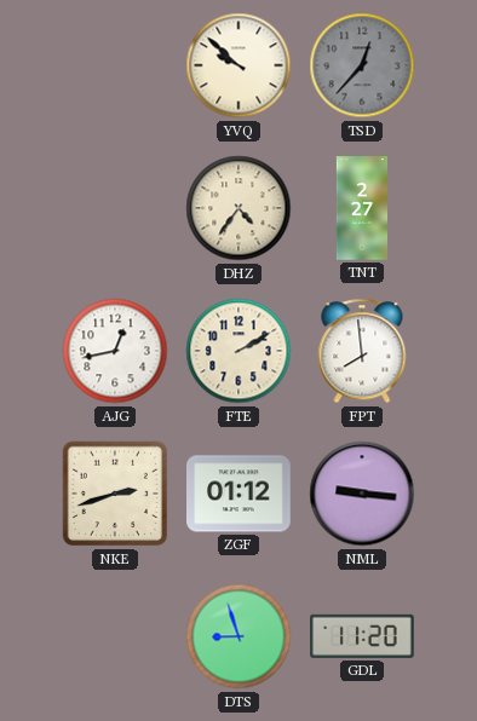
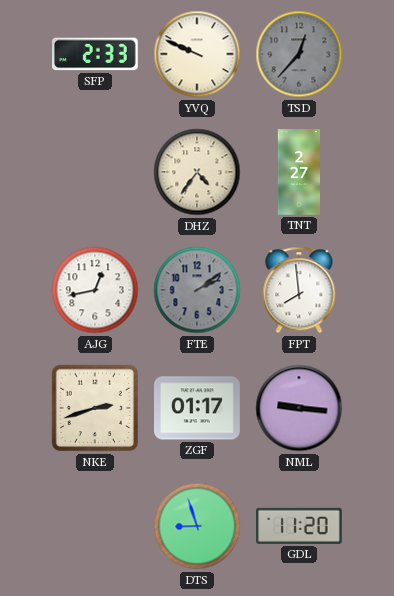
SFP: none -> 2:33 (96, 54)
YVQ: 9:52 -> 9:49 (197, 54)
FTE: 2:10 -> 2:09 (197, 290)
FTE dial: cream -> grey (197, 290)
ZGF: 01:12 -> 01:17 (198, 408)
